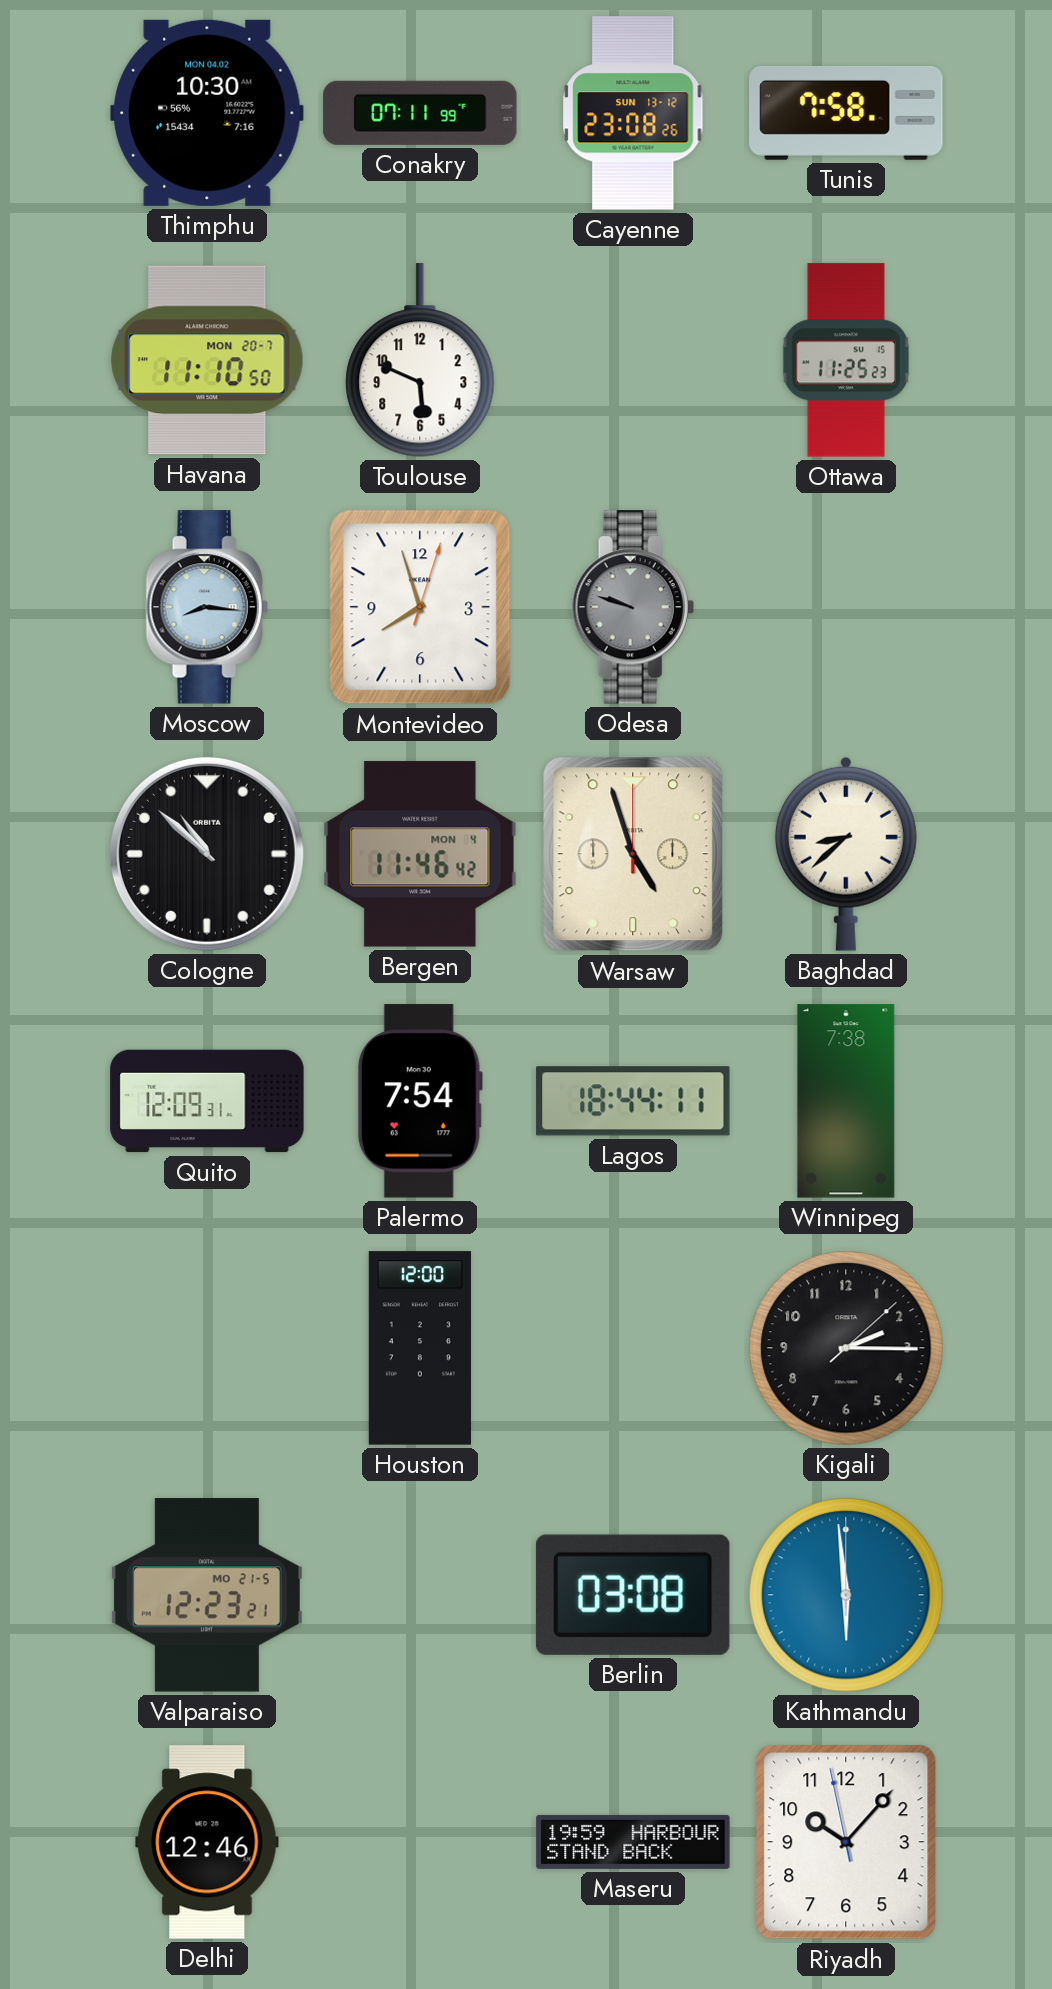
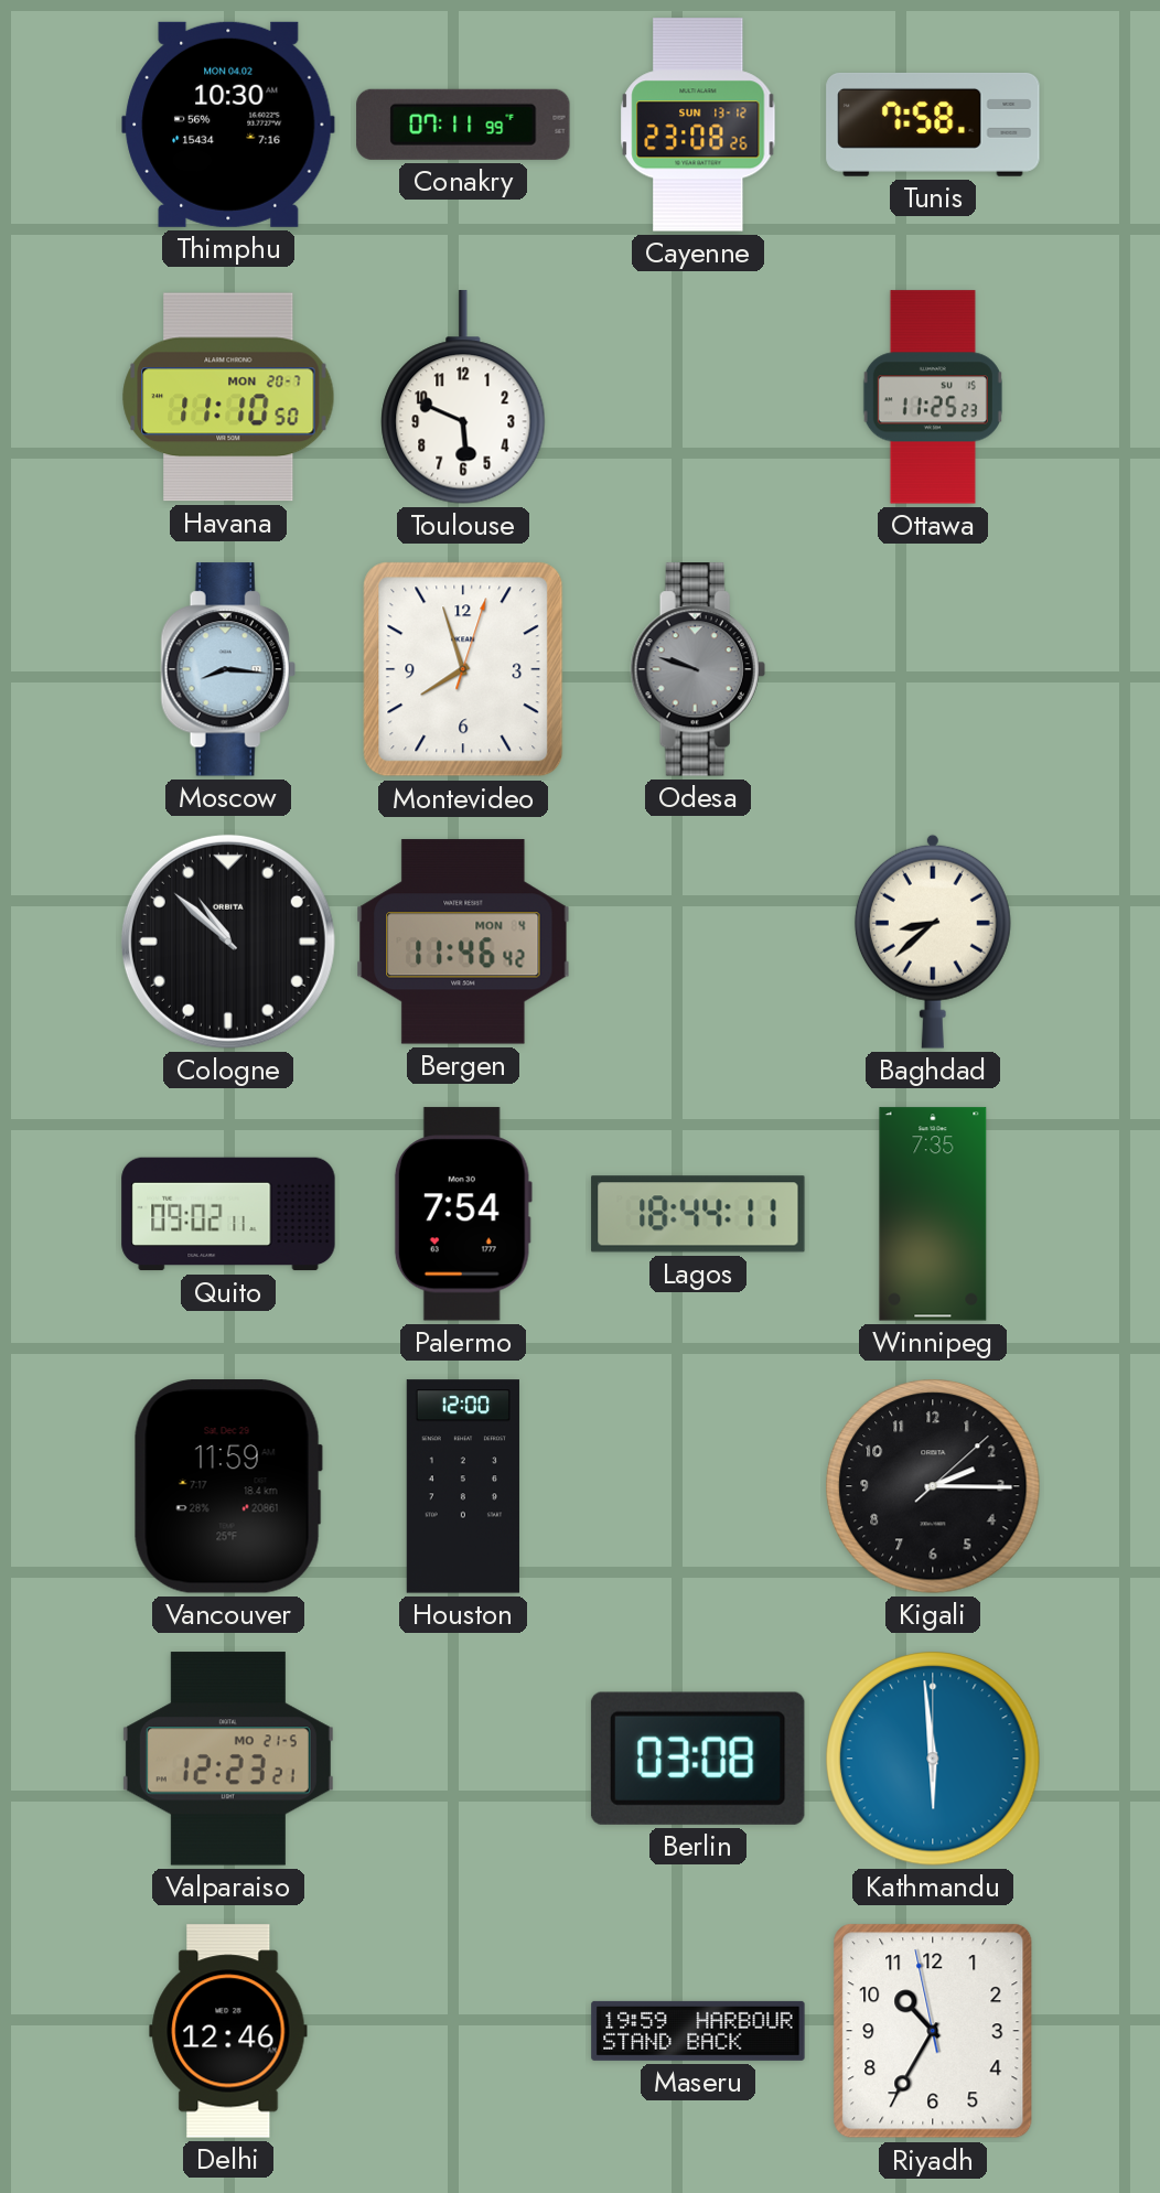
Warsaw: 4:57 -> none (633, 854)
Quito: 12:09 -> 09:02 (228, 1214)
Winnipeg: 7:38 -> 7:35 (933, 1214)
Vancouver: none -> 11:59 (228, 1487)
Riyadh: 10:06 -> 10:34 (933, 2031)
